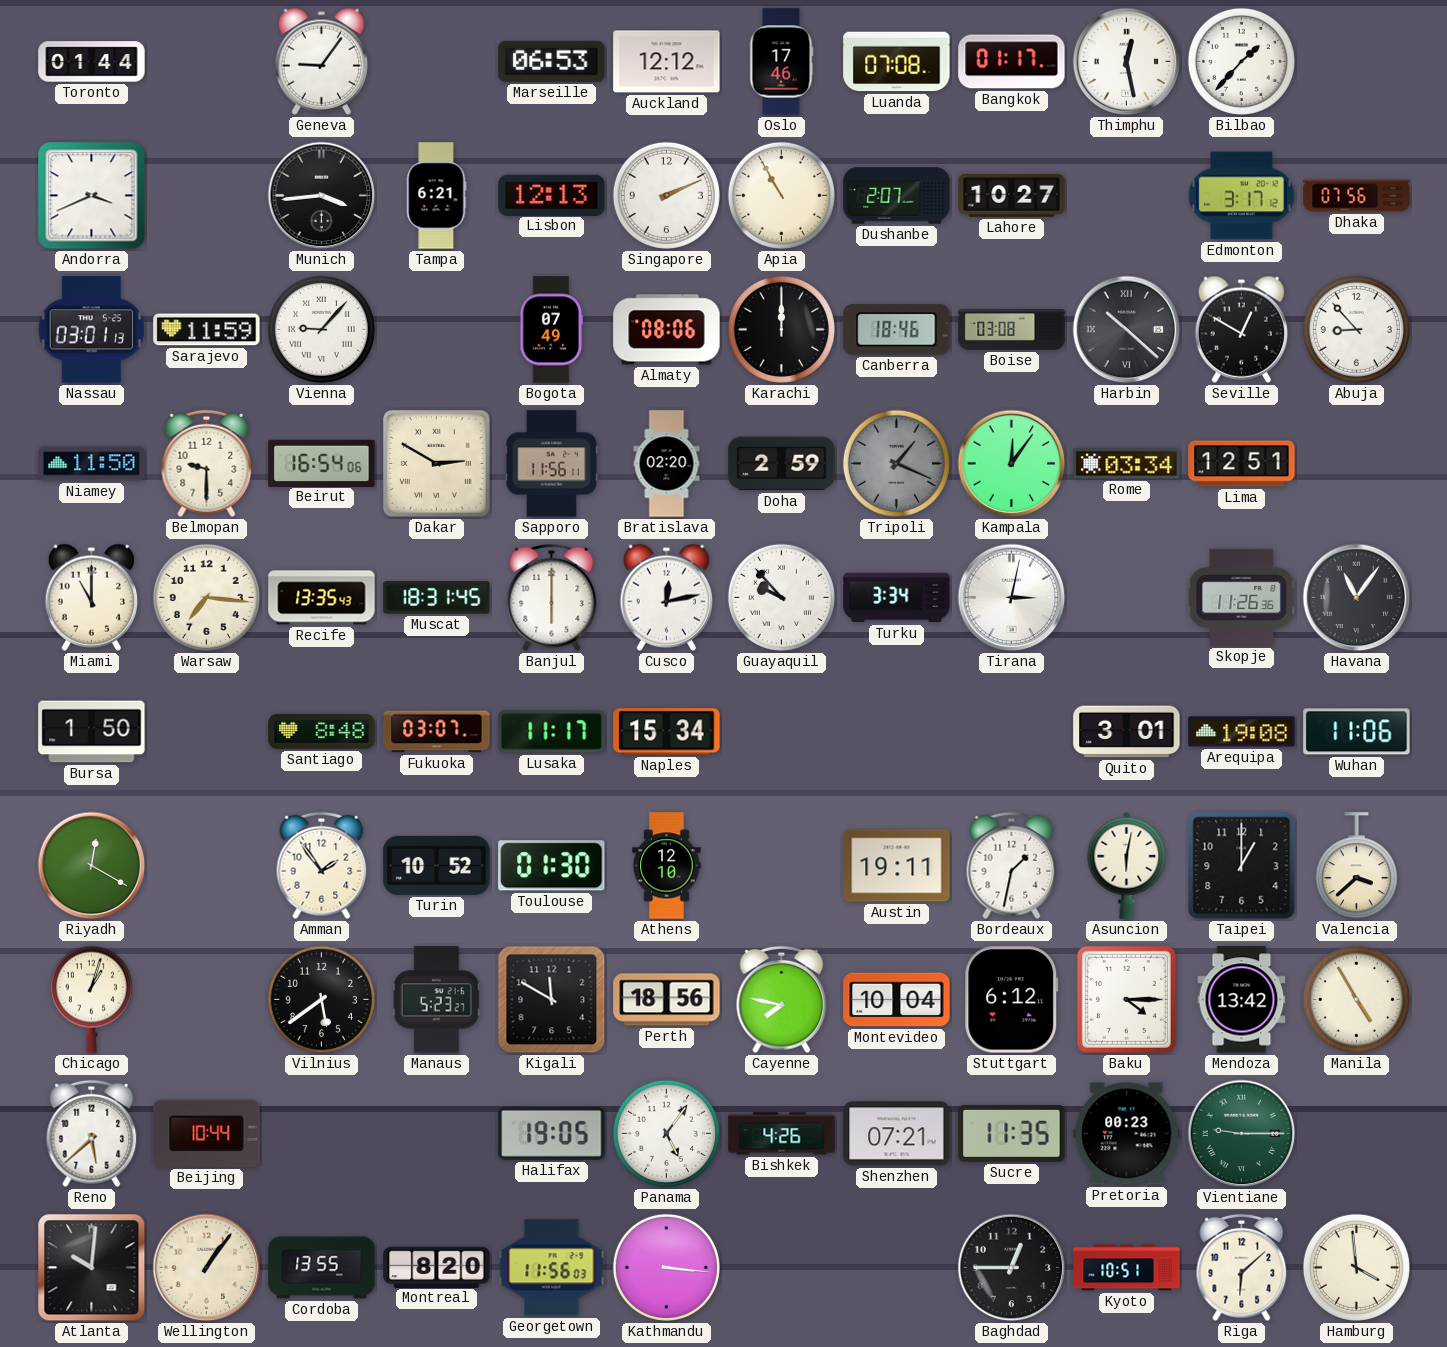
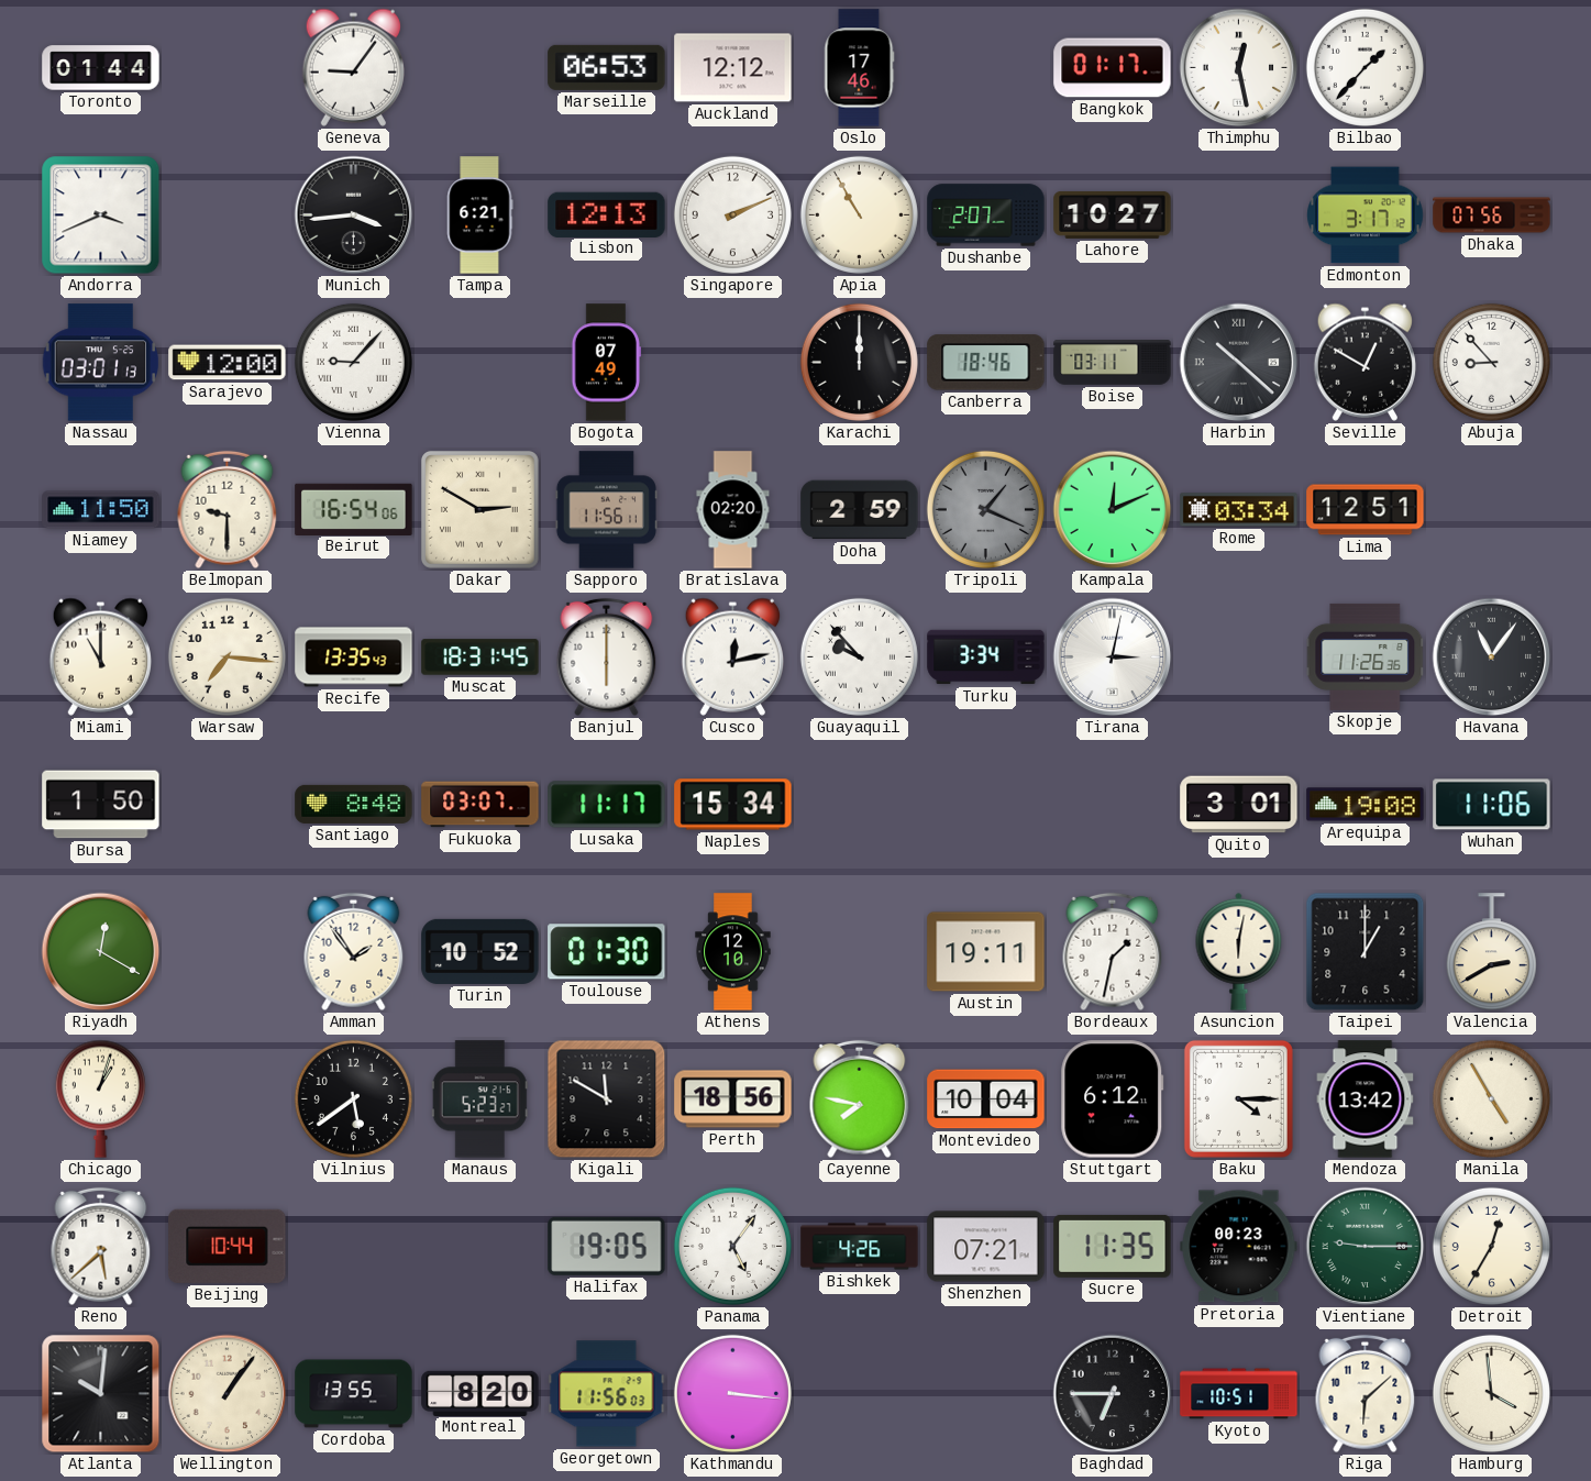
Luanda: 07:08 -> none (897, 62)
Sarajevo: 11:59 -> 12:00 (228, 363)
Almaty: 08:06 -> none (667, 330)
Boise: 03:08 -> 03:11 (1113, 363)
Kampala: 12:06 -> 12:11 (1113, 510)
Valencia: 3:38 -> 2:40 (1491, 952)
Detroit: none -> 12:35 (1491, 1246)
Baghdad: 12:45 -> 6:45 (1113, 1394)
